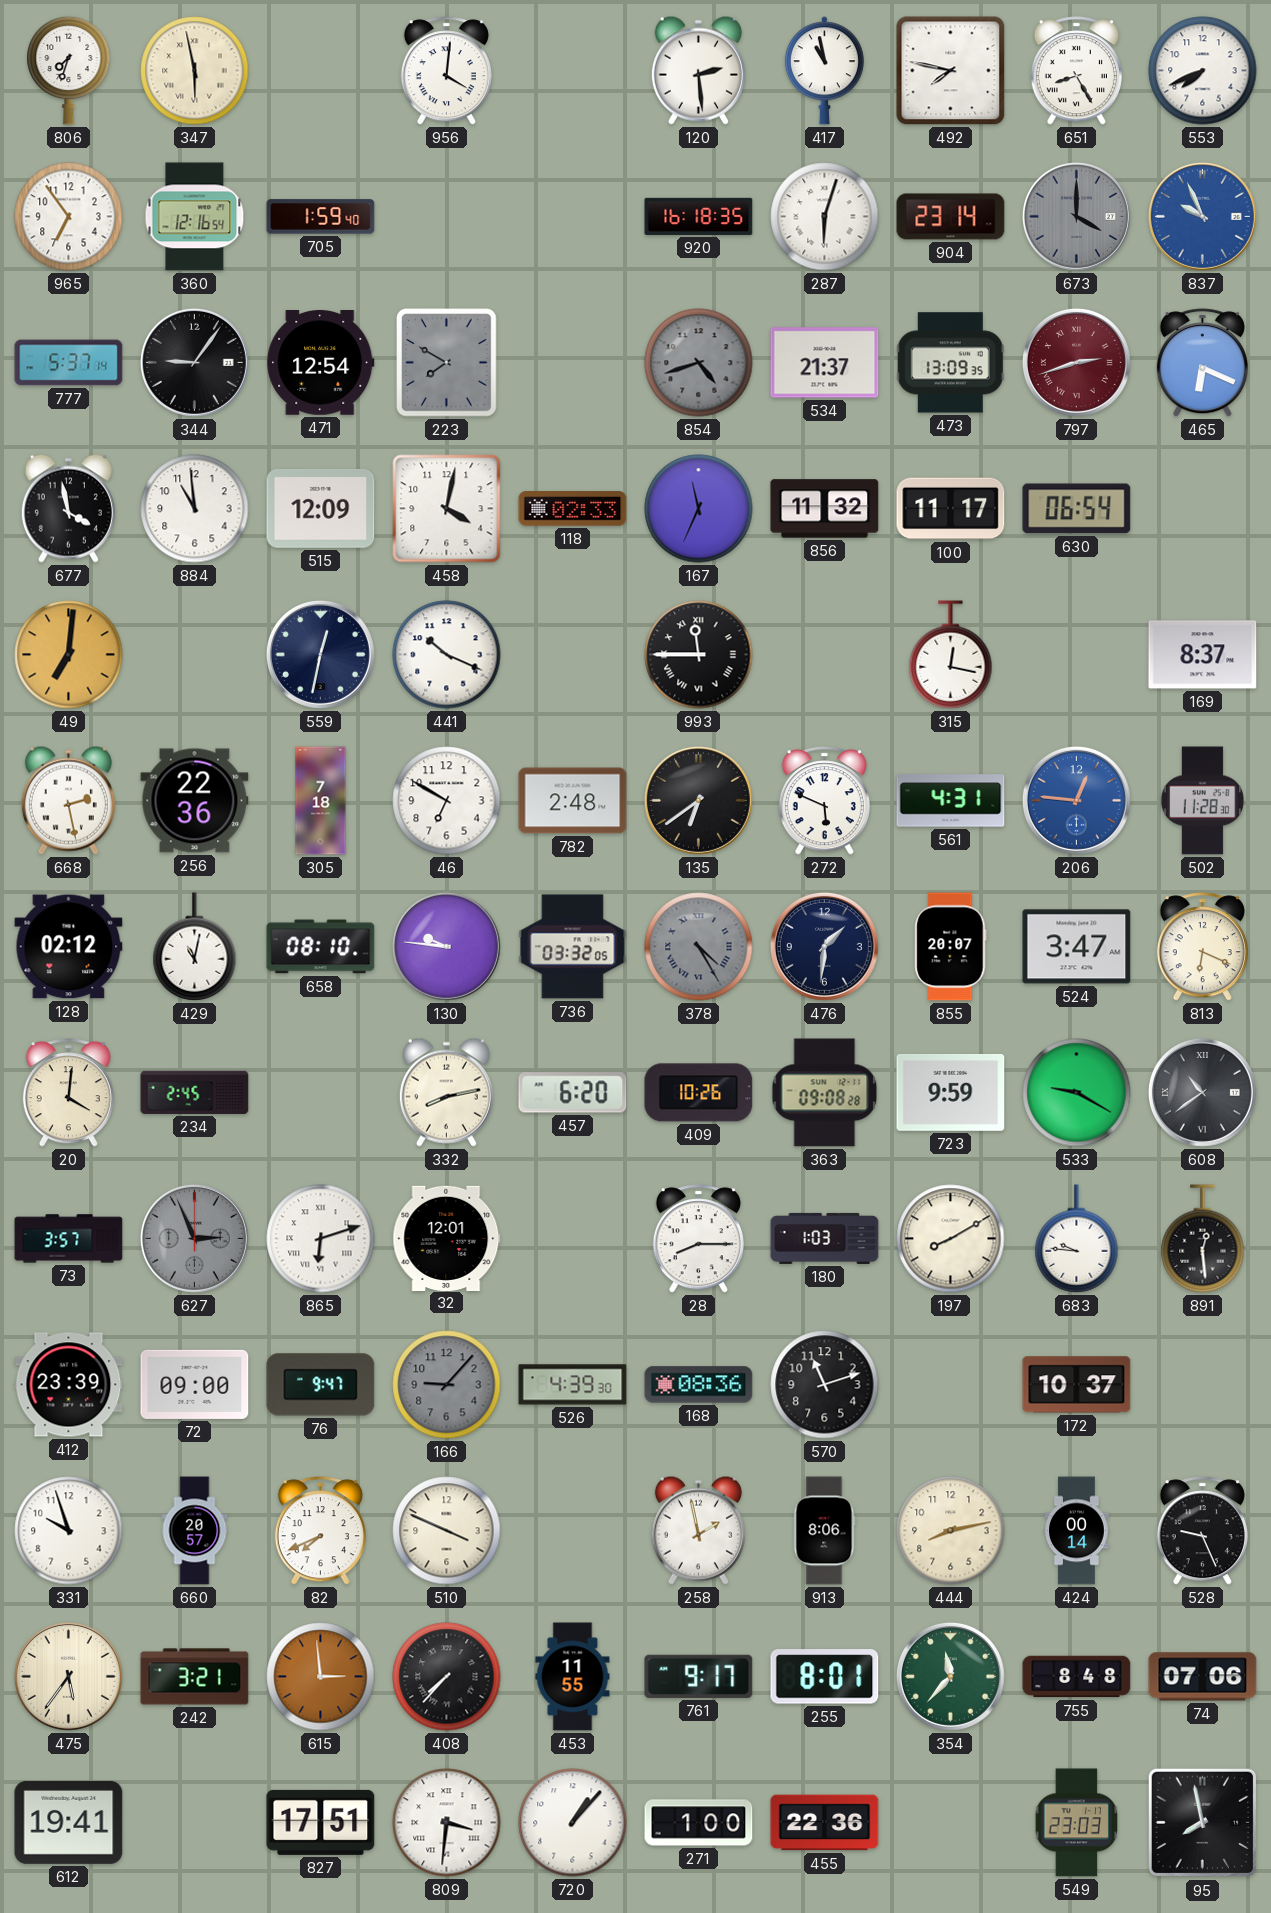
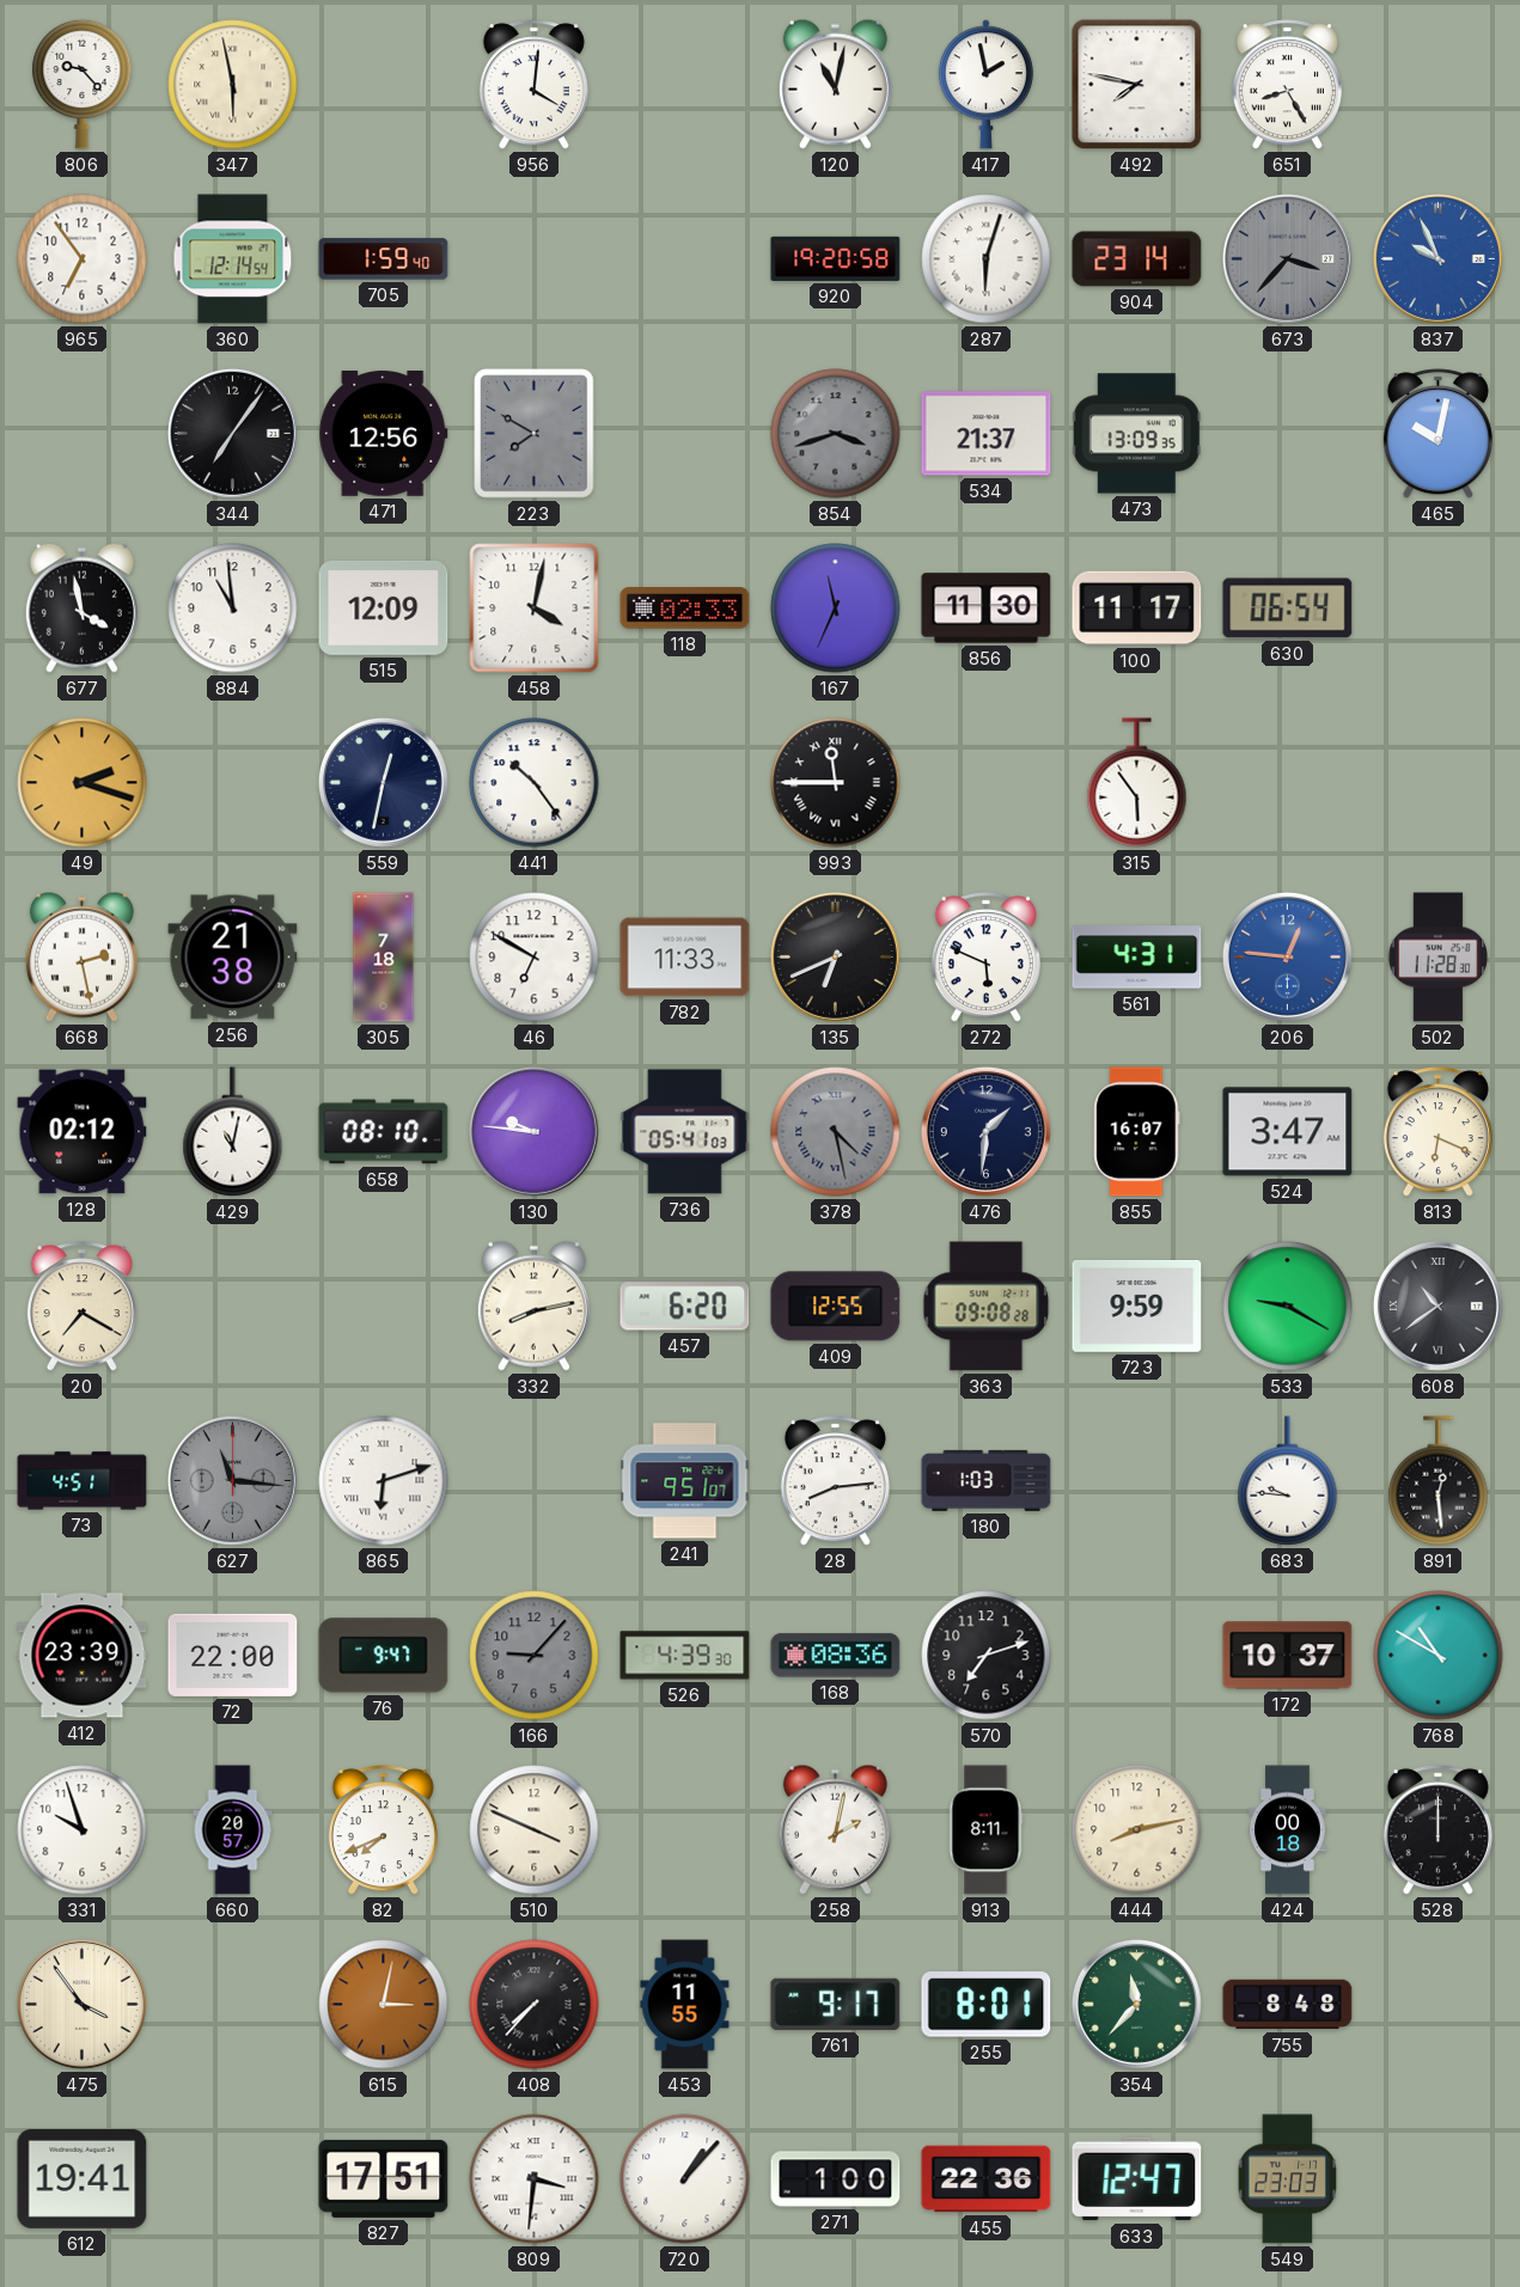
806: 7:33 -> 9:23 (83, 84)
120: 2:29 -> 11:02 (835, 84)
417: 10:58 -> 1:58 (985, 85)
553: 7:41 -> none (1203, 71)
360: 12:16 -> 12:14 (233, 259)
920: 16:18 -> 19:20 (836, 258)
673: 4:00 -> 3:37 (1287, 258)
777: 5:37 -> none (69, 363)
344: 9:06 -> 7:06 (232, 433)
471: 12:54 -> 12:56 (384, 434)
854: 4:42 -> 3:42 (836, 434)
797: 2:42 -> none (1076, 362)
465: 6:19 -> 10:02 (1437, 434)
856: 11:32 -> 11:30 (987, 609)
49: 7:01 -> 2:18 (83, 783)
441: 10:19 -> 10:24 (535, 783)
315: 12:17 -> 5:54 (1137, 783)
169: 8:37 -> none (1203, 655)
256: 22:36 -> 21:38 (233, 958)
782: 2:48 -> 11:33 (685, 958)
135: 6:39 -> 6:41 (835, 956)
736: 03:32 -> 05:41 (685, 1132)
378: 4:25 -> 4:28 (836, 1132)
855: 20:07 -> 16:07 (1137, 1132)
20: 4:01 -> 7:20 (81, 1307)
234: 2:45 -> none (195, 1092)
409: 10:26 -> 12:55 (836, 1307)
73: 3:57 -> 4:51 (83, 1481)
627: 2:56 -> 11:16 (232, 1480)
32: 12:01 -> none (447, 1238)
241: none -> 9:51 (685, 1481)
28: 8:15 -> 8:14 (835, 1481)
197: 8:10 -> none (951, 1239)
72: 09:00 -> 22:00 (233, 1655)
570: 11:12 -> 7:12 (987, 1656)
768: none -> 10:50 (1439, 1656)
258: 1:58 -> 2:02 (835, 1829)
913: 8:06 -> 8:11 (985, 1830)
424: 00:14 -> 00:18 (1288, 1830)
528: 9:26 -> 12:00 (1437, 1830)
475: 5:36 -> 3:54 (81, 2004)
242: 3:21 -> none (195, 1677)
615: 2:59 -> 3:02 (384, 2005)
74: 07:06 -> none (1203, 1677)
633: none -> 12:47 (1137, 2179)
95: 7:58 -> none (1203, 1823)
